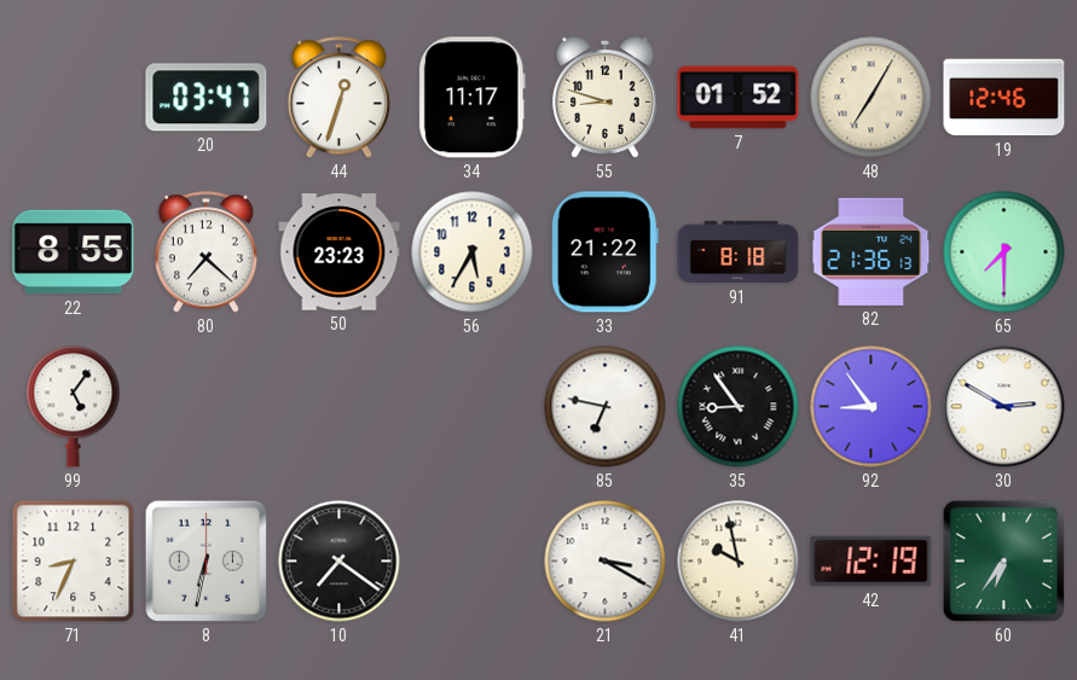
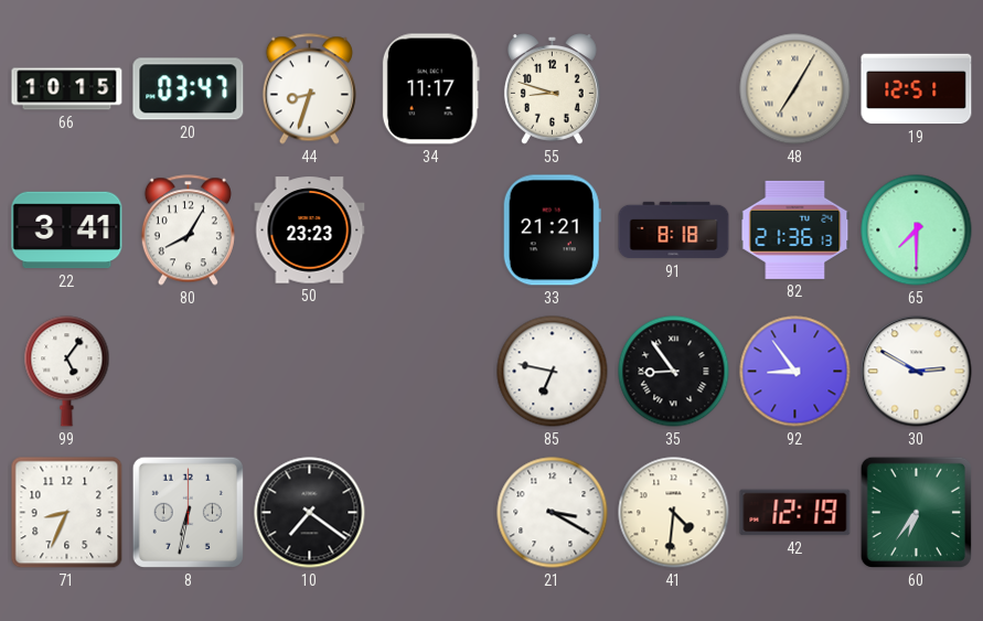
66: none -> 10:15 (67, 89)
44: 12:33 -> 8:33 (309, 89)
7: 01:52 -> none (739, 98)
19: 12:46 -> 12:51 (917, 89)
22: 8:55 -> 3:41 (67, 231)
80: 7:22 -> 8:05 (188, 231)
56: 5:35 -> none (473, 252)
33: 21:22 -> 21:21 (552, 231)
41: 9:58 -> 4:31 (674, 513)
